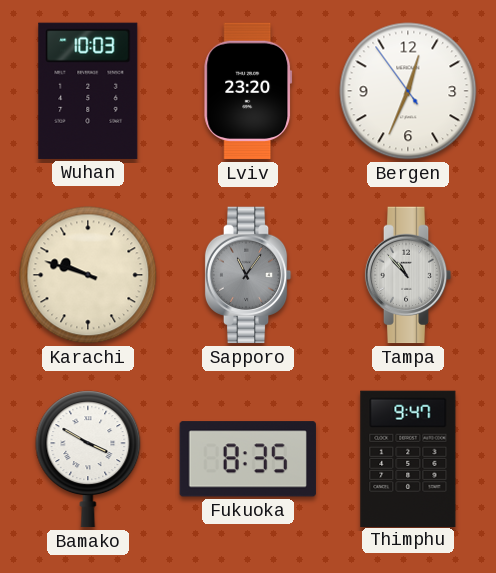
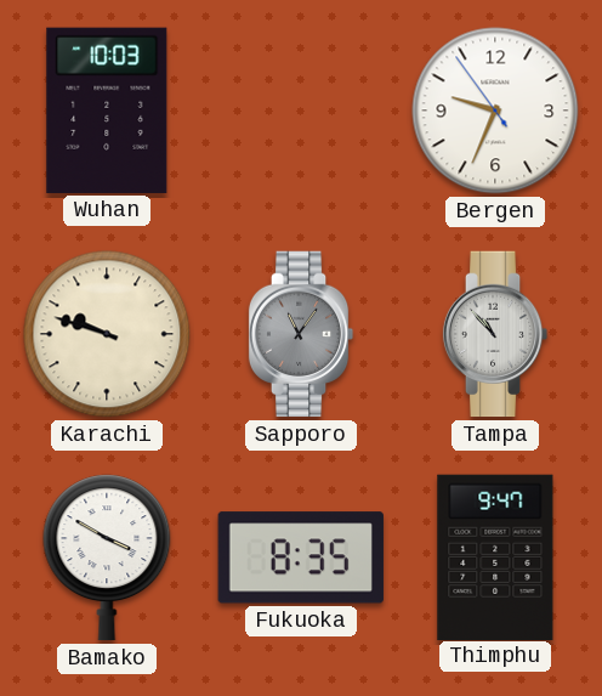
Lviv: 23:20 -> none (248, 91)
Bergen: 12:33 -> 9:33 (495, 111)
